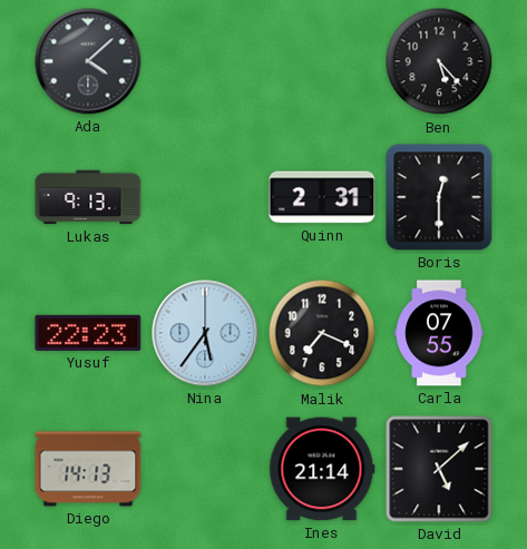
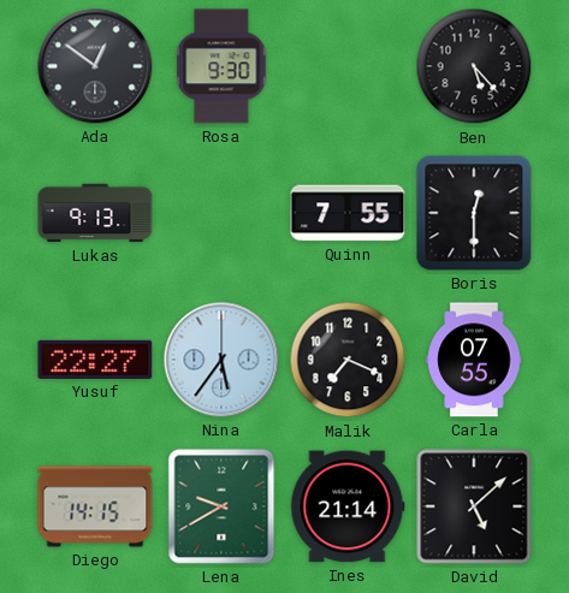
Ada: 4:08 -> 12:51 (95, 66)
Rosa: none -> 9:30 (221, 66)
Quinn: 2:31 -> 7:55 (348, 213)
Yusuf: 22:23 -> 22:27 (95, 360)
Diego: 14:13 -> 14:15 (95, 506)
Lena: none -> 9:40 (221, 506)
